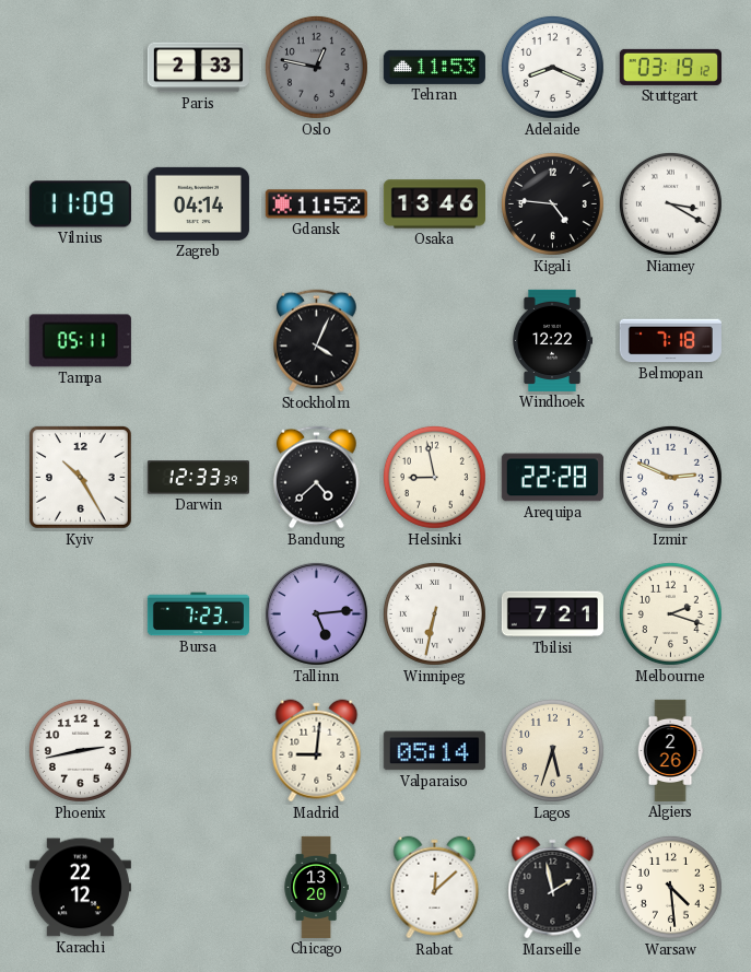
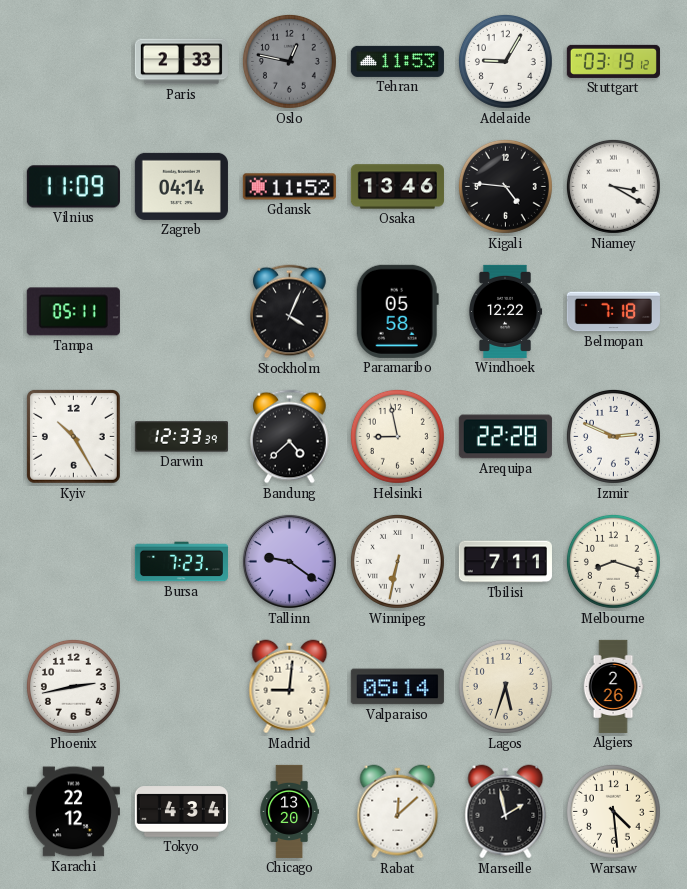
Adelaide: 8:19 -> 9:05 (505, 61)
Paramaribo: none -> 05:58 (397, 311)
Tallinn: 5:14 -> 9:21 (289, 561)
Tbilisi: 7:21 -> 7:11 (505, 562)
Melbourne: 2:18 -> 8:18 (613, 561)
Tokyo: none -> 4:34 (181, 812)
